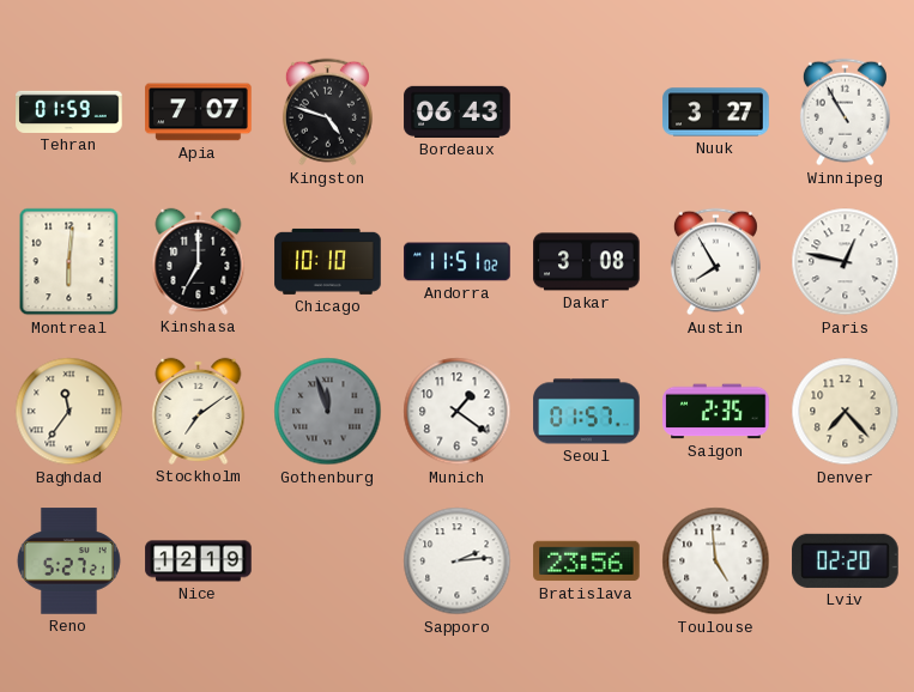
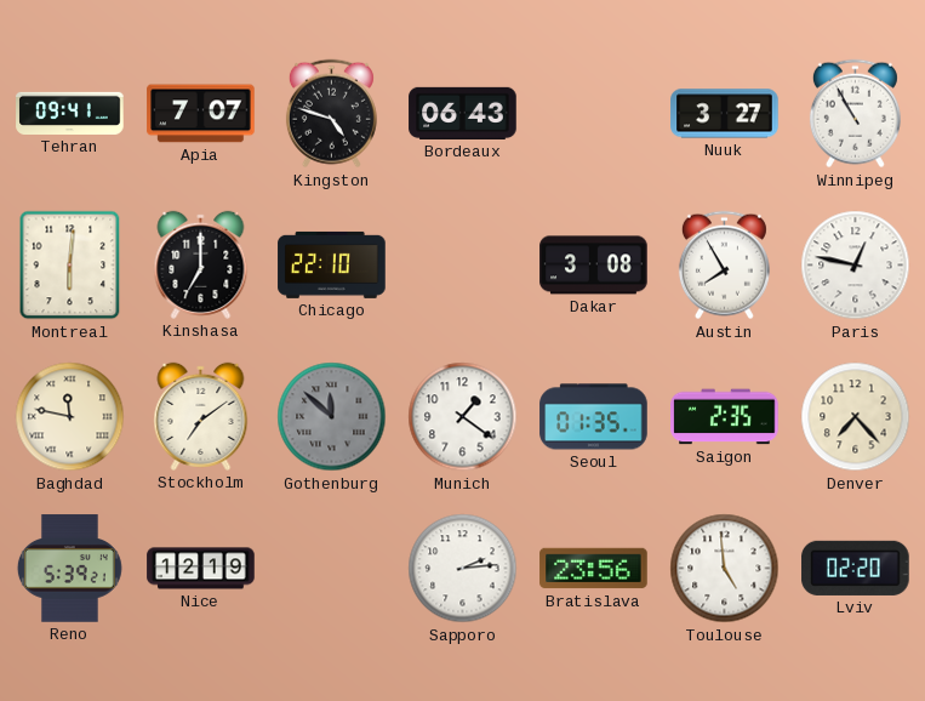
Tehran: 01:59 -> 09:41 (70, 113)
Chicago: 10:10 -> 22:10 (332, 264)
Andorra: 11:51 -> none (458, 262)
Baghdad: 11:36 -> 11:47 (70, 417)
Gothenburg: 11:57 -> 11:52 (332, 417)
Seoul: 01:57 -> 01:35 (594, 417)
Reno: 5:27 -> 5:39 (69, 569)
